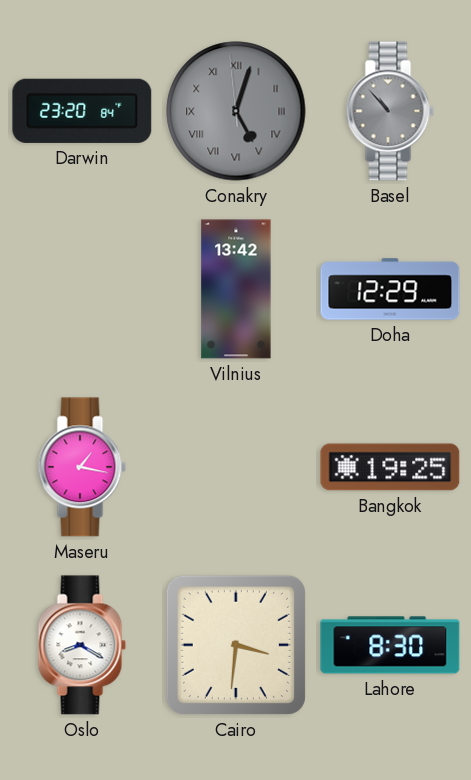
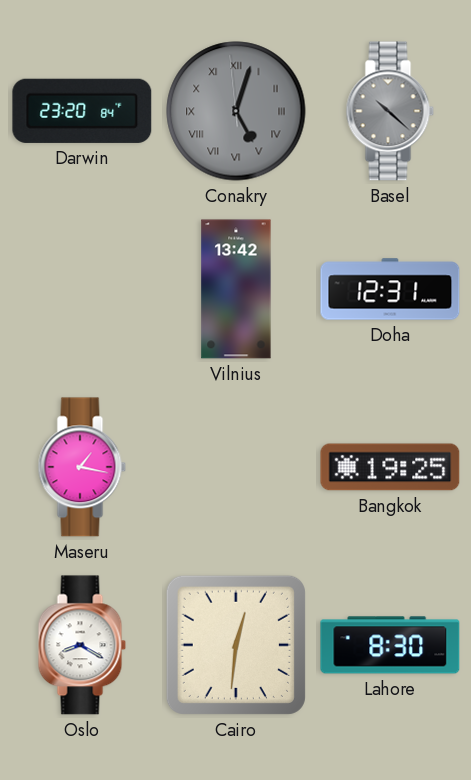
Basel: 10:53 -> 10:22 (390, 111)
Doha: 12:29 -> 12:31 (390, 289)
Cairo: 3:31 -> 12:31 (236, 645)
